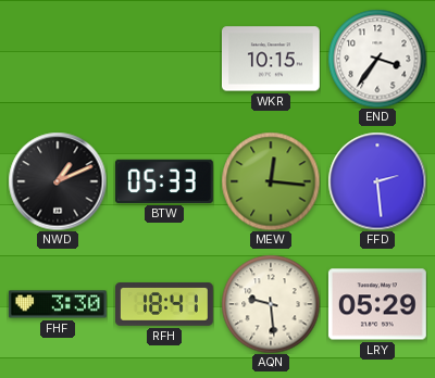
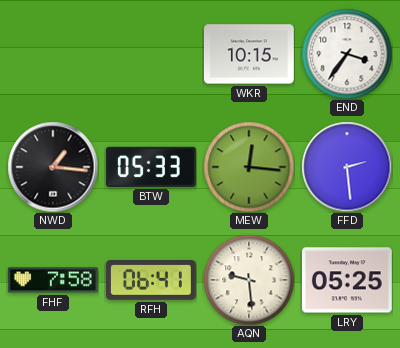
NWD: 1:11 -> 1:16 (53, 167)
FHF: 3:30 -> 7:58 (53, 280)
RFH: 18:41 -> 06:41 (151, 281)
LRY: 05:29 -> 05:25 (347, 280)
